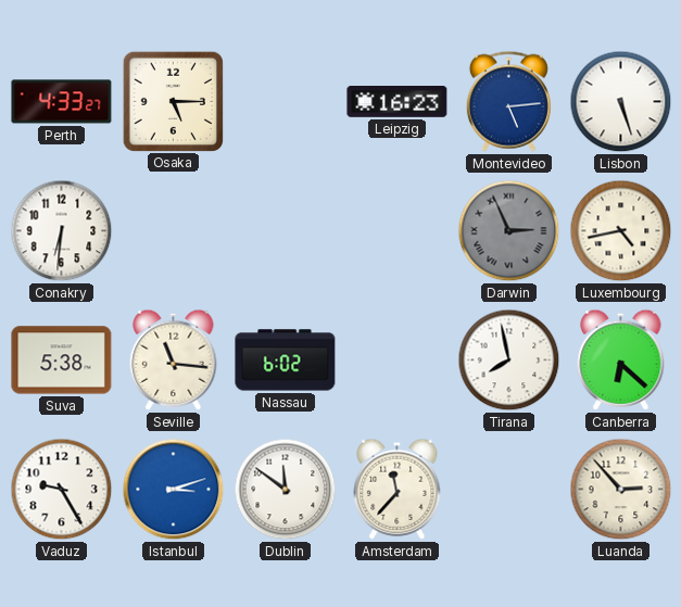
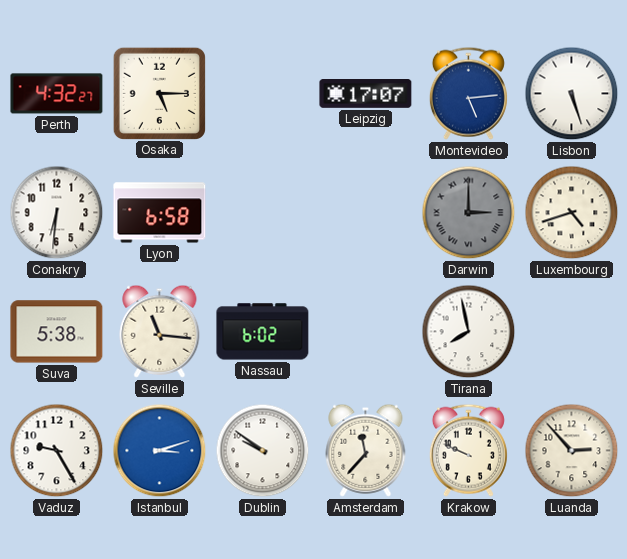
Perth: 4:33 -> 4:32 (57, 94)
Leipzig: 16:23 -> 17:07 (366, 94)
Lyon: none -> 6:58 (160, 213)
Darwin: 2:56 -> 3:00 (469, 213)
Luxembourg: 4:43 -> 4:42 (572, 213)
Canberra: 6:22 -> none (621, 359)
Dublin: 11:51 -> 9:51 (263, 451)
Krakow: none -> 9:49 (468, 450)
